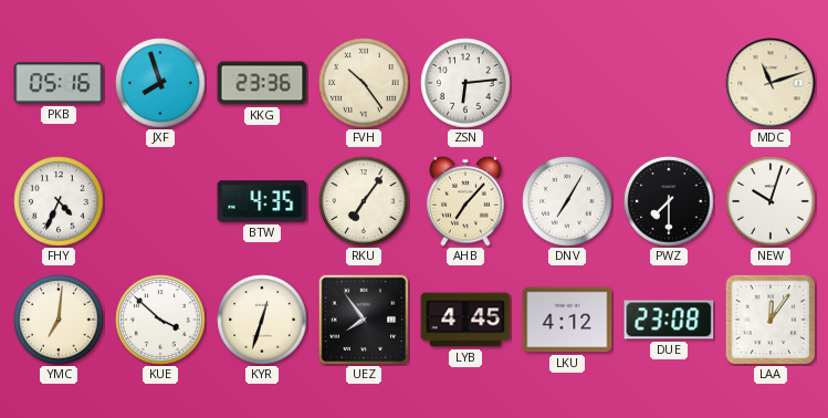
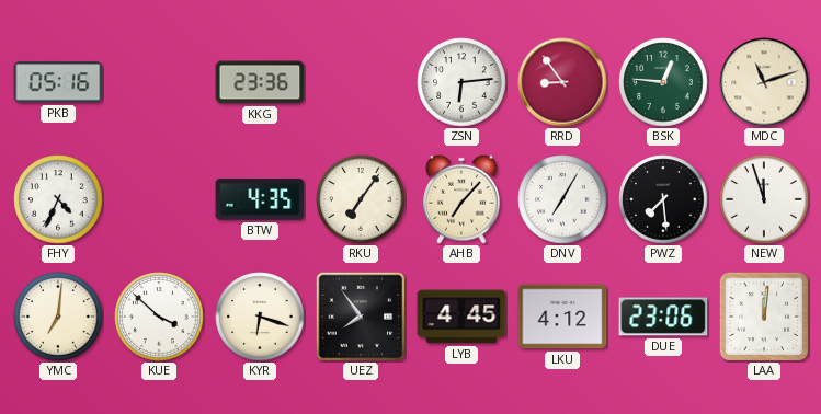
JXF: 7:57 -> none (160, 83)
FVH: 10:24 -> none (364, 83)
RRD: none -> 8:54 (562, 82)
BSK: none -> 12:46 (663, 82)
PWZ: 7:30 -> 7:29 (663, 199)
NEW: 10:03 -> 11:57 (764, 199)
KYR: 12:33 -> 6:18 (260, 317)
DUE: 23:08 -> 23:06 (663, 317)
LAA: 12:06 -> 12:01 (764, 317)
